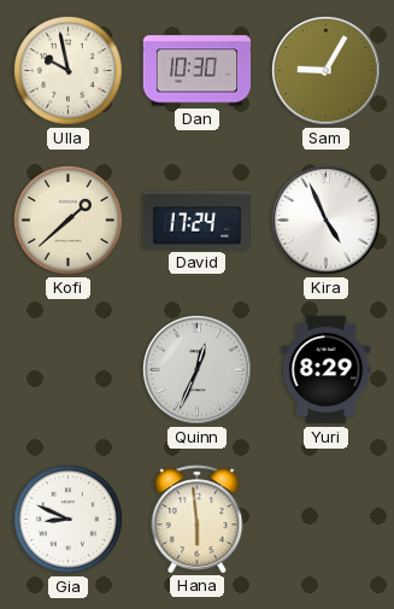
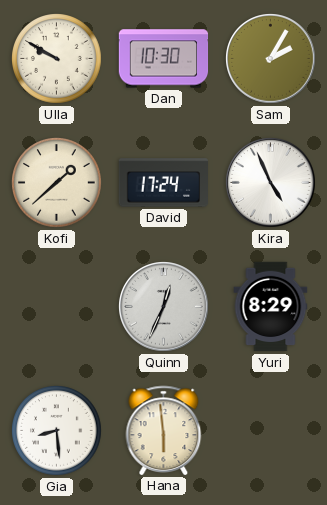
Ulla: 9:58 -> 9:50 (57, 59)
Sam: 9:05 -> 2:05 (271, 59)
Gia: 8:49 -> 8:29 (57, 431)
